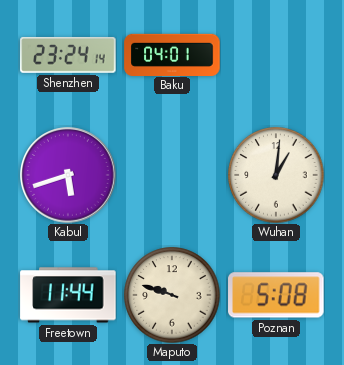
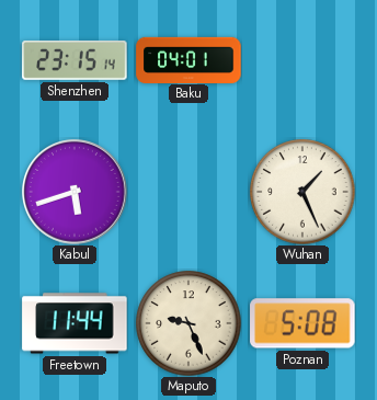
Shenzhen: 23:24 -> 23:15 (75, 60)
Wuhan: 1:01 -> 1:26 (302, 192)
Maputo: 9:48 -> 9:26 (188, 323)
